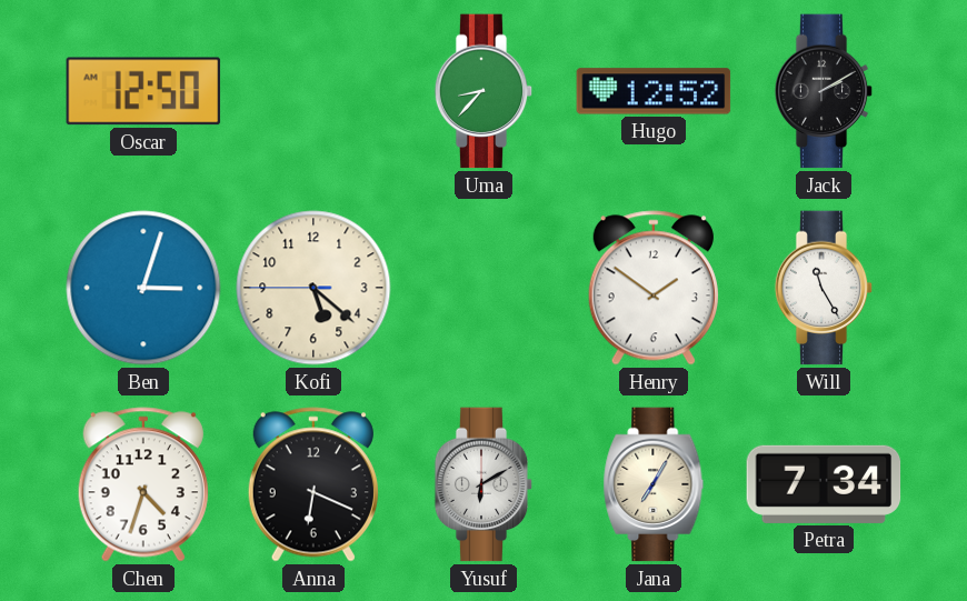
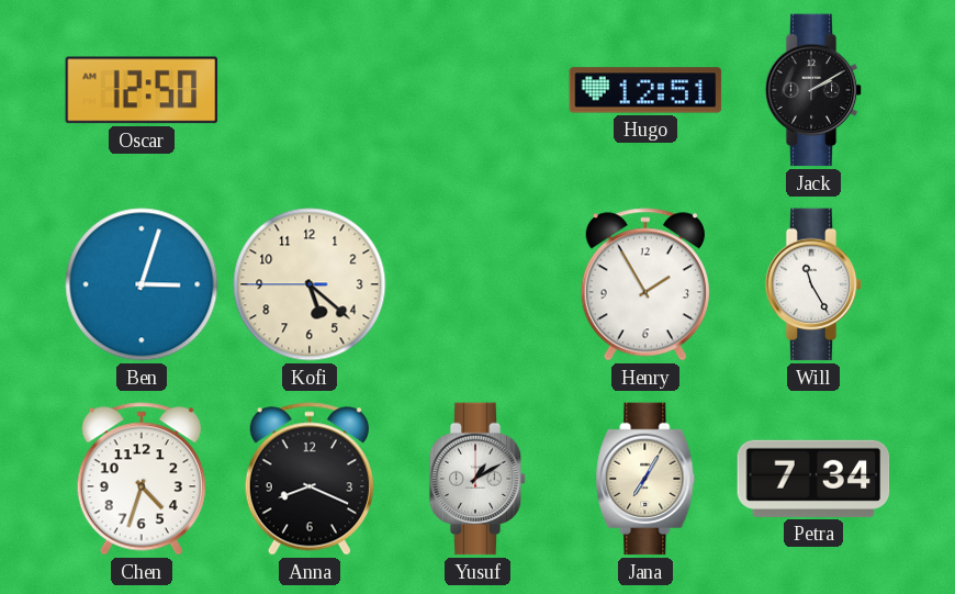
Uma: 8:37 -> none (483, 91)
Hugo: 12:52 -> 12:51 (645, 90)
Henry: 1:51 -> 1:55 (645, 284)
Anna: 6:19 -> 8:19 (310, 479)
Yusuf: 6:10 -> 1:10 (477, 479)
